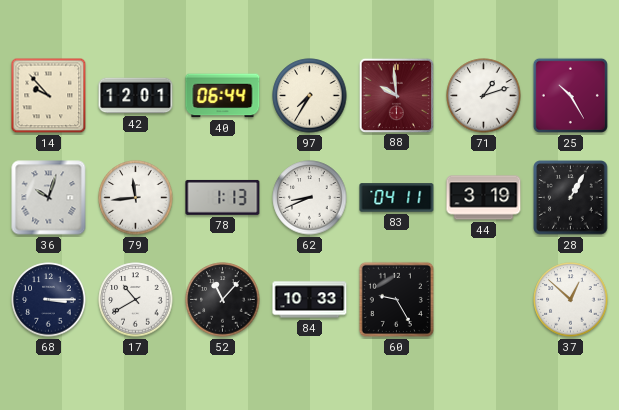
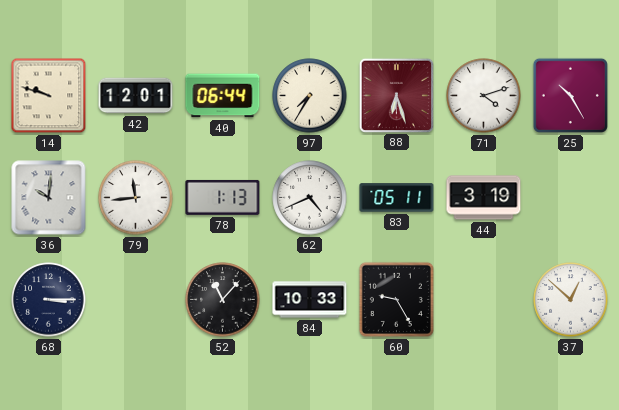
14: 9:53 -> 9:48 (49, 96)
88: 9:59 -> 6:27 (396, 95)
71: 1:12 -> 4:12 (484, 96)
36: 10:03 -> 10:01 (49, 198)
62: 8:41 -> 4:41 (310, 198)
83: 04:11 -> 05:11 (397, 198)
28: 1:05 -> none (571, 198)
17: 10:40 -> none (136, 300)
